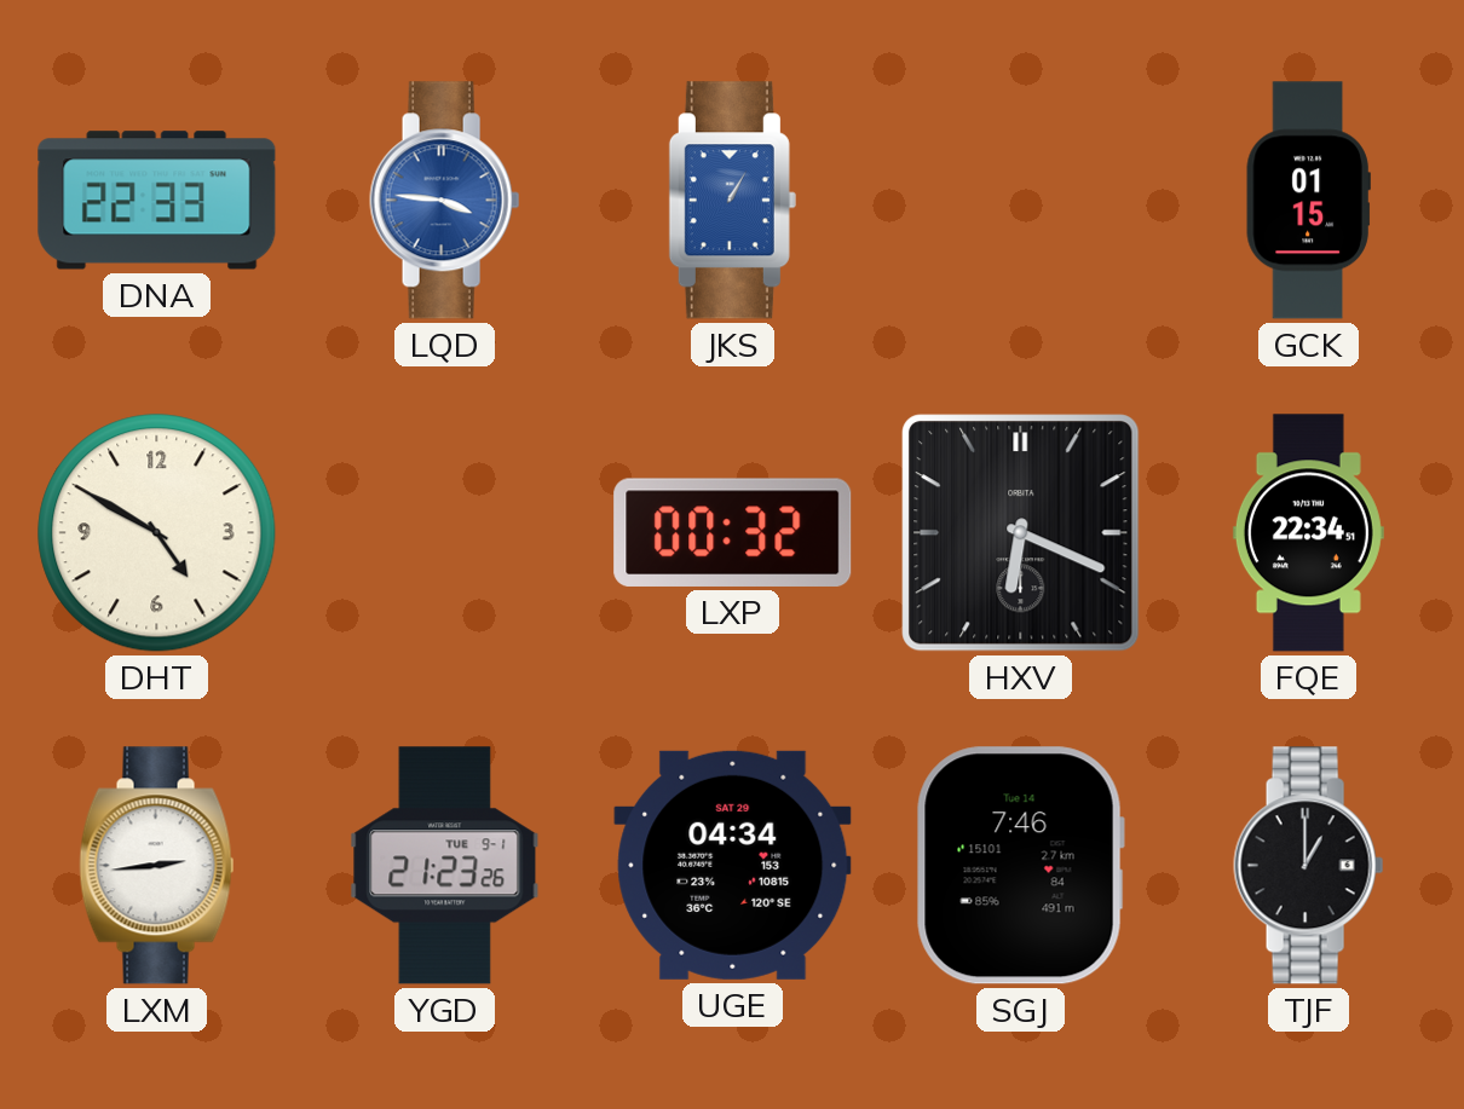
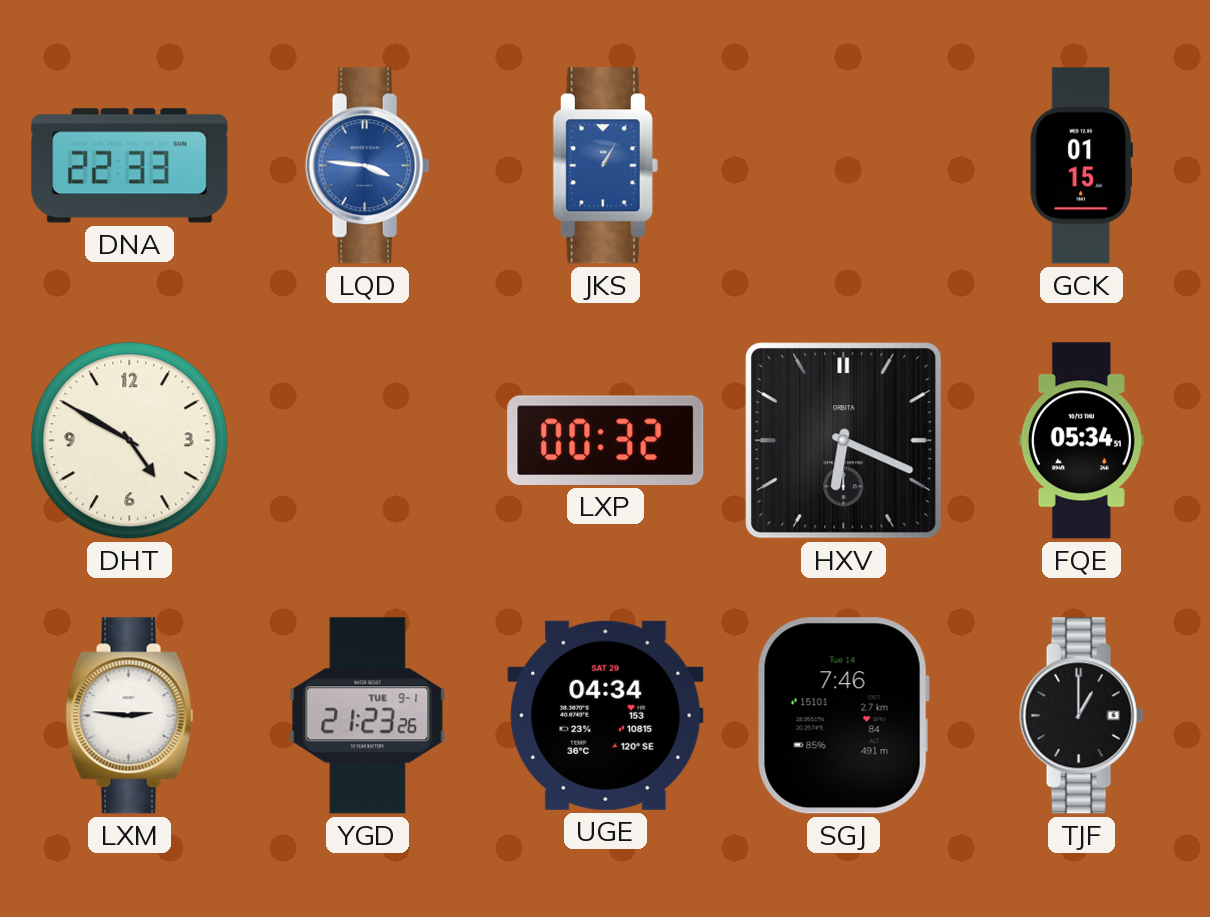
FQE: 22:34 -> 05:34 (1081, 441)
LXM: 2:44 -> 2:46 (130, 716)
